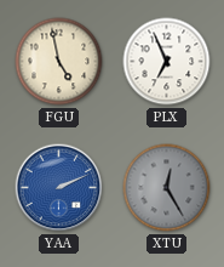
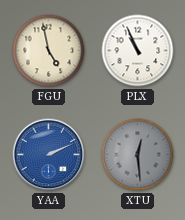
PLX: 6:56 -> 10:56 (138, 51)
XTU: 12:25 -> 12:29 (138, 155)
